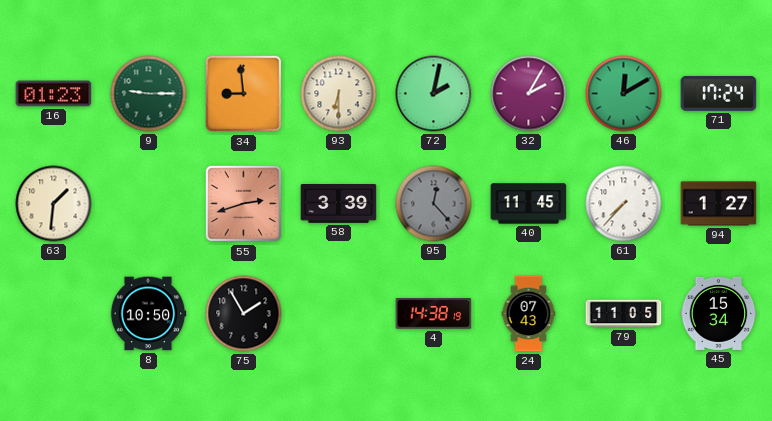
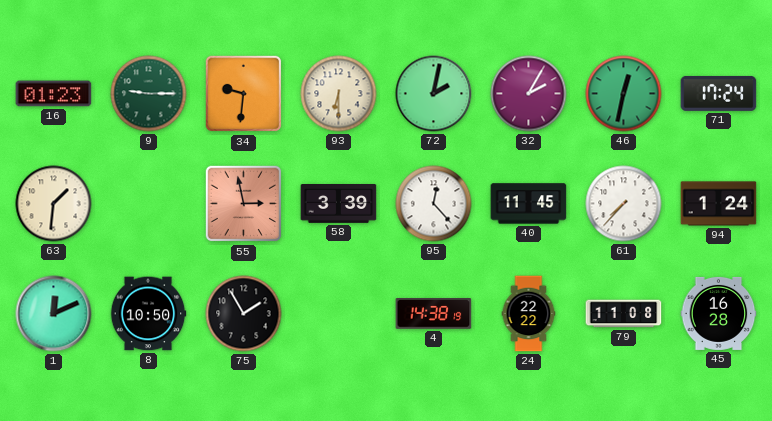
34: 8:59 -> 9:31 (244, 94)
46: 12:10 -> 12:32 (624, 94)
55: 2:42 -> 2:58 (244, 204)
95 dial: grey -> white (434, 204)
94: 1:27 -> 1:24 (719, 204)
1: none -> 12:11 (54, 314)
24: 07:43 -> 22:22 (529, 314)
79: 11:05 -> 11:08 (624, 314)
45: 15:34 -> 16:28 (719, 313)
